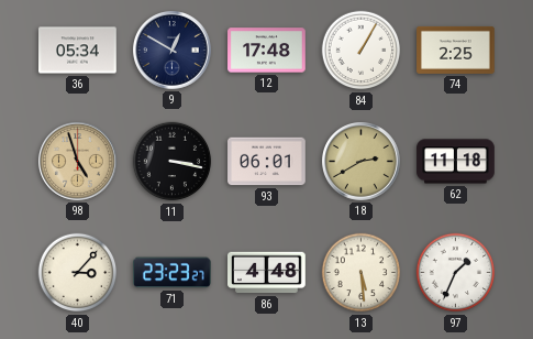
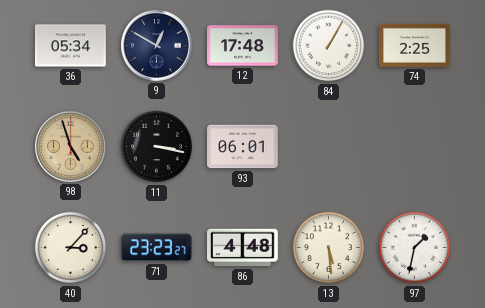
18: 2:40 -> none (362, 162)
62: 11:18 -> none (456, 162)
97: 1:34 -> 1:32 (415, 248)
